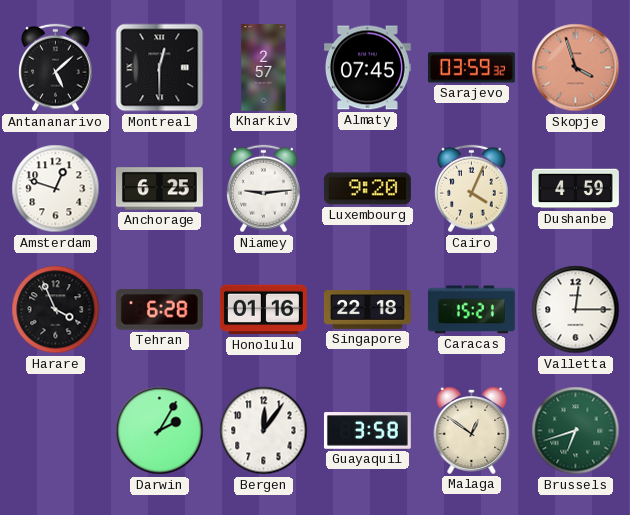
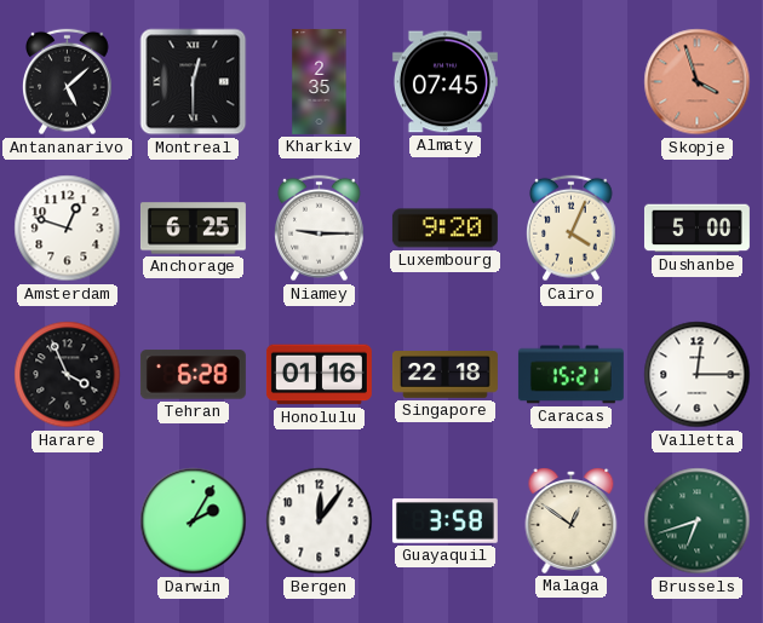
Kharkiv: 2:57 -> 2:35 (320, 81)
Sarajevo: 03:59 -> none (471, 68)
Niamey: 9:14 -> 9:15 (320, 229)
Dushanbe: 4:59 -> 5:00 (696, 229)
